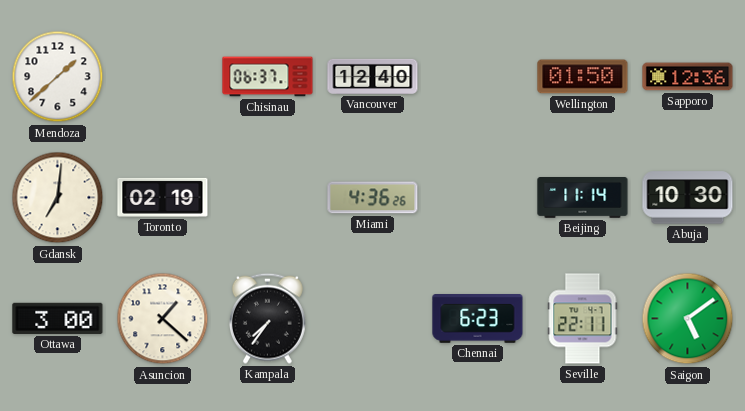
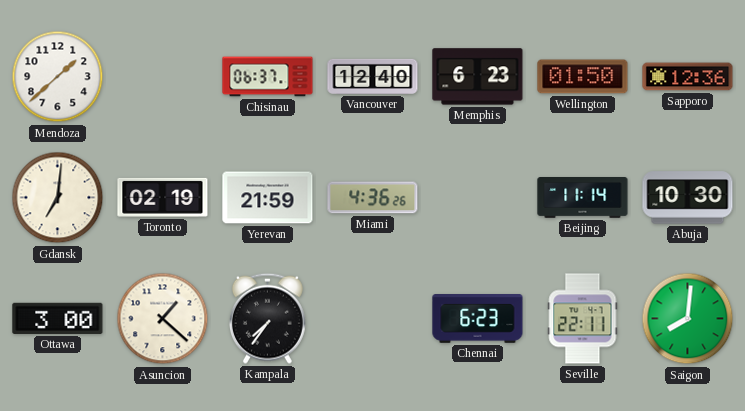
Memphis: none -> 6:23 (478, 77)
Yerevan: none -> 21:59 (268, 198)
Saigon: 5:09 -> 8:01 (688, 319)
